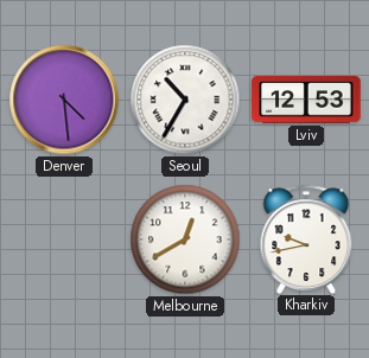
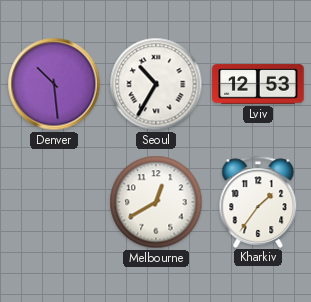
Denver: 4:29 -> 10:29 (54, 84)
Kharkiv: 9:43 -> 1:36 (258, 201)
